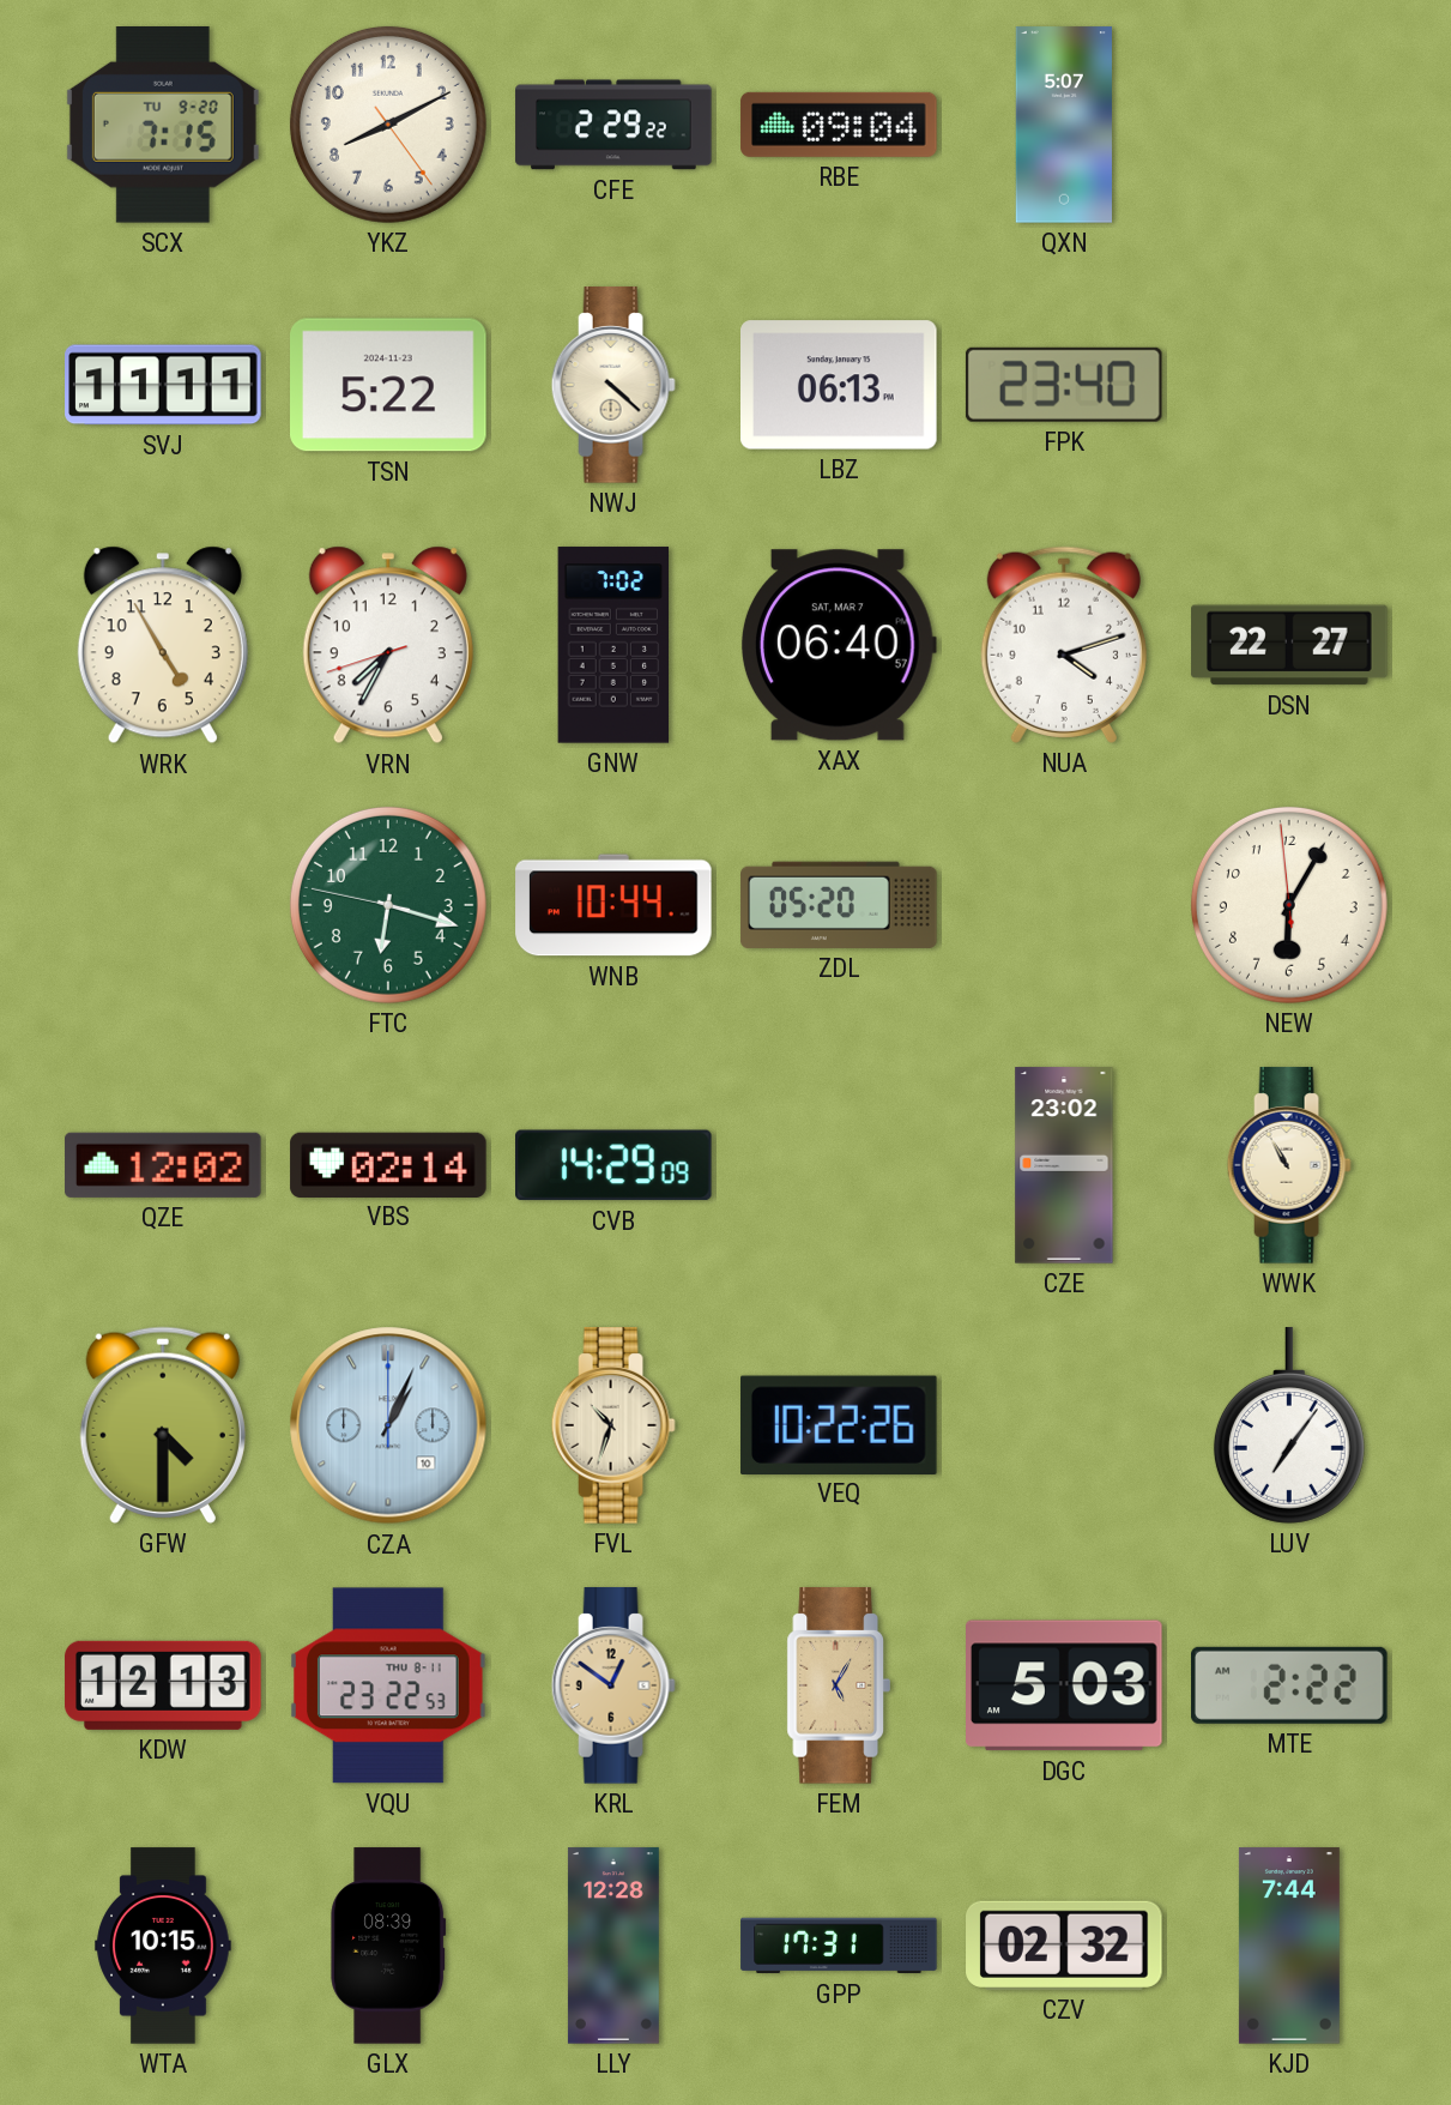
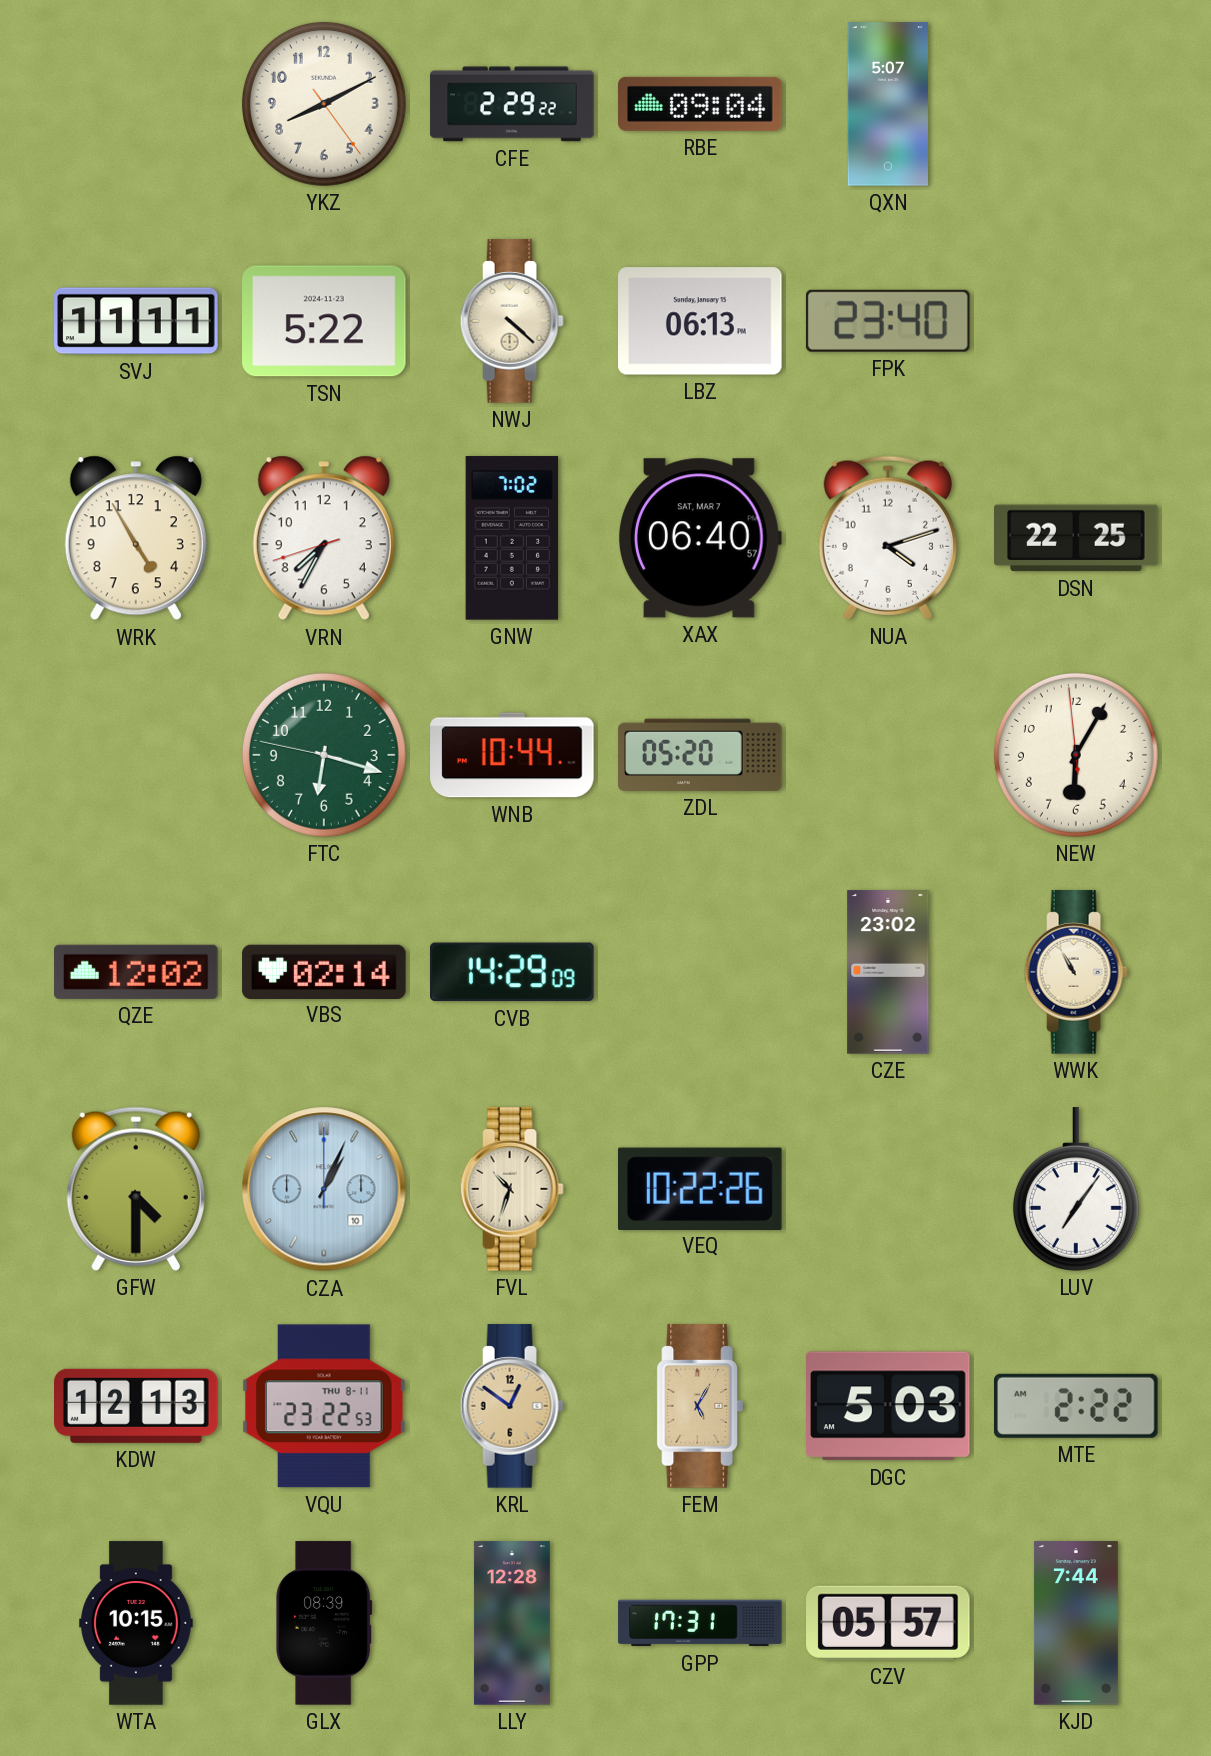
SCX: 7:15 -> none (163, 126)
DSN: 22:27 -> 22:25 (1076, 538)
CZV: 02:32 -> 05:57 (888, 1623)
